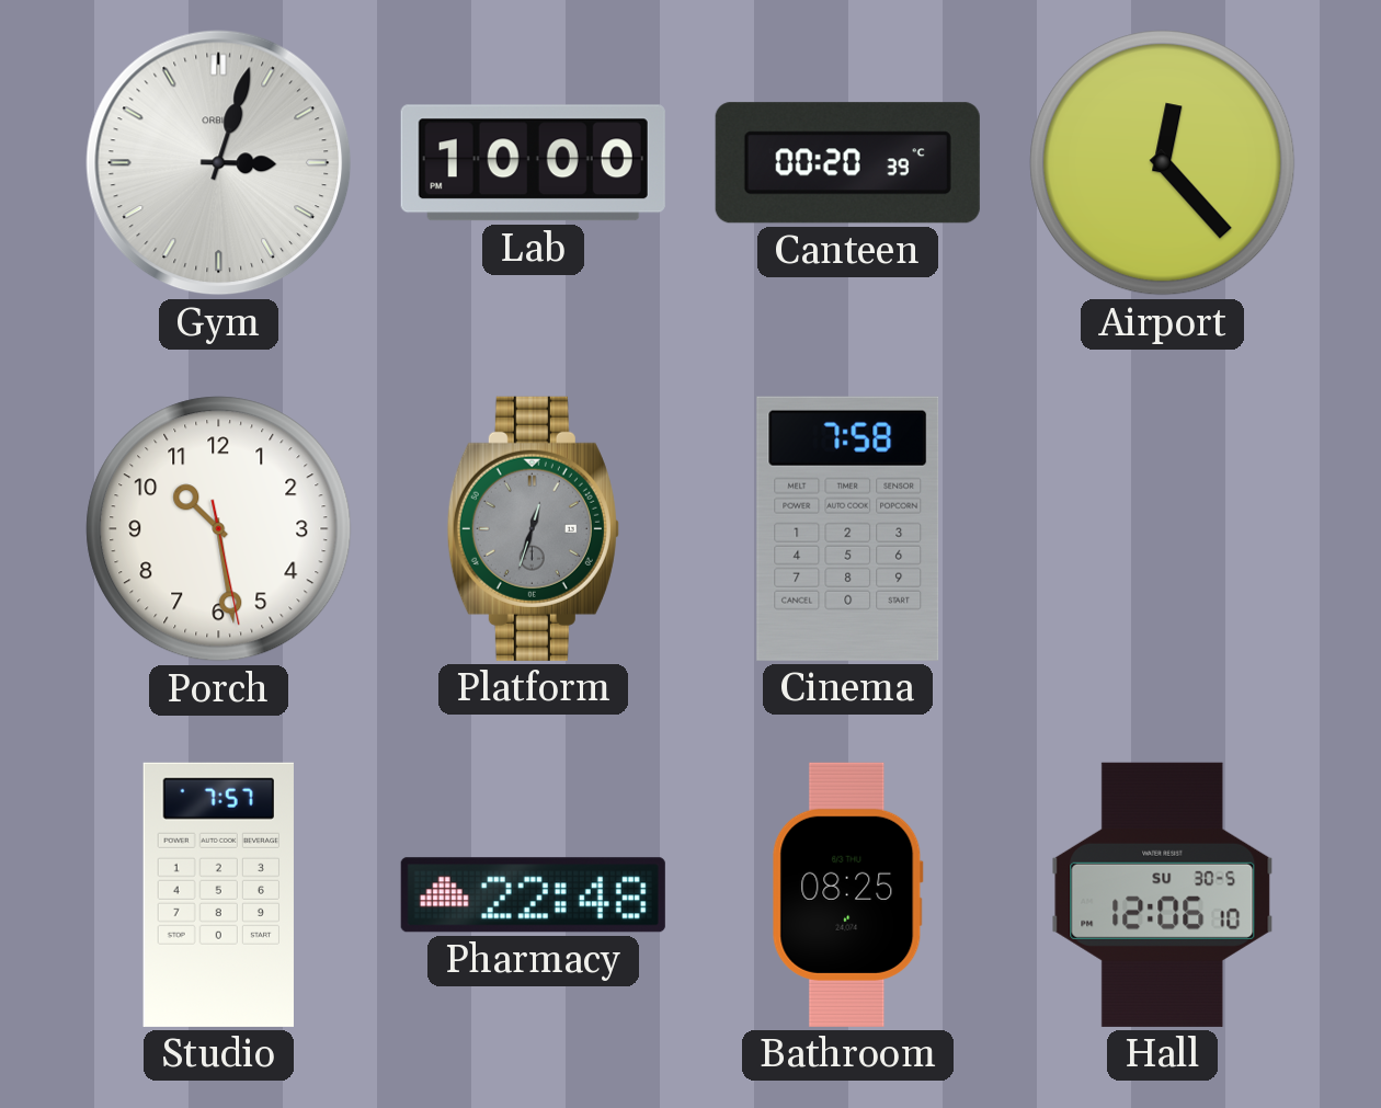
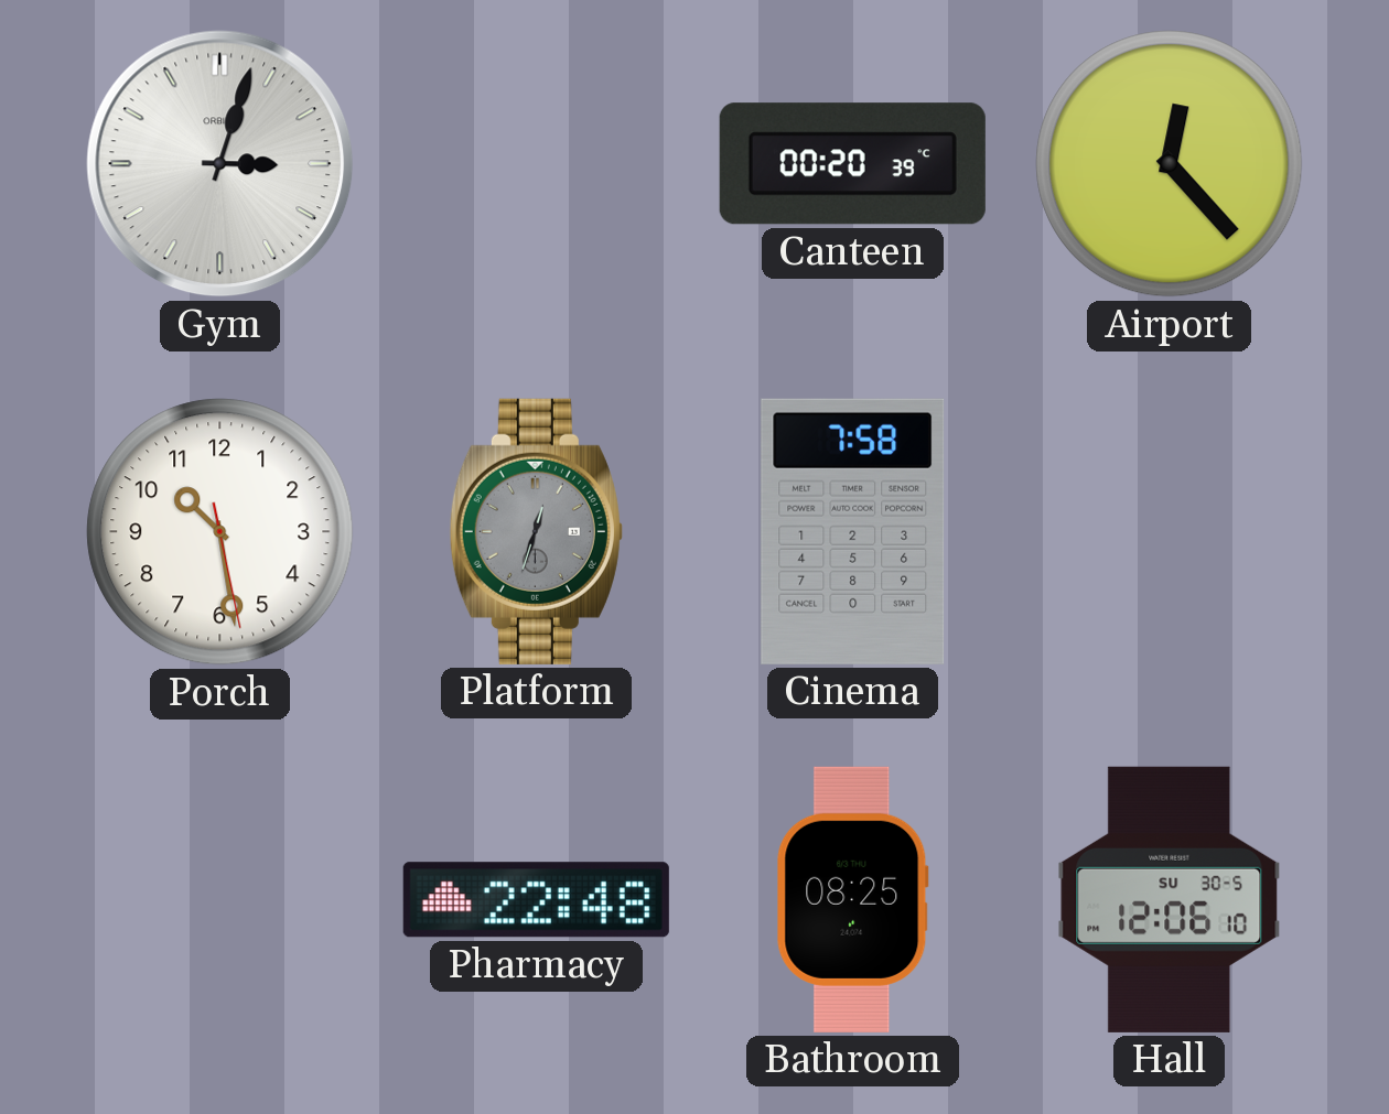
Lab: 10:00 -> none (533, 163)
Studio: 7:57 -> none (218, 894)
